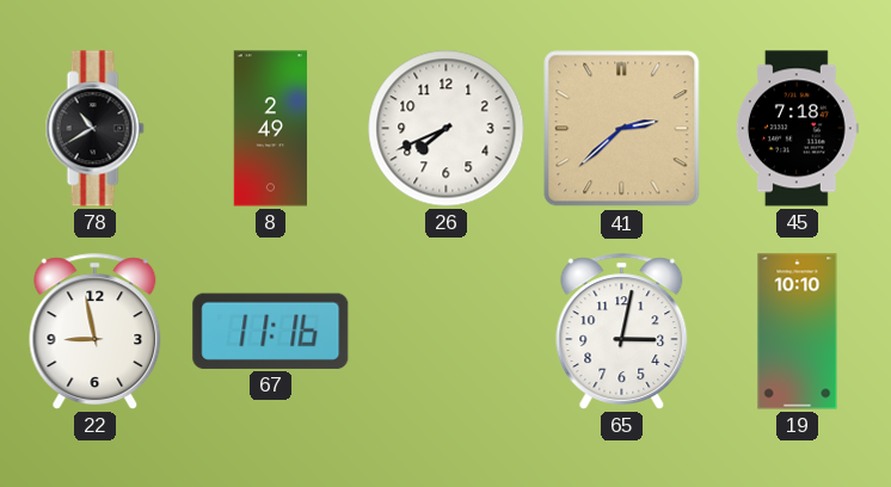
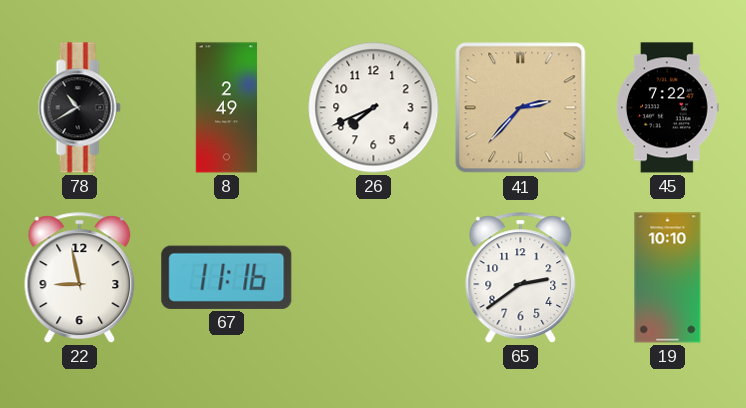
41: 2:38 -> 2:37 (521, 108)
45: 7:18 -> 7:22 (667, 108)
65: 3:02 -> 2:39 (521, 278)
